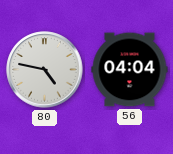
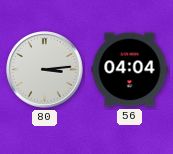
80: 4:47 -> 3:14 (45, 70)
